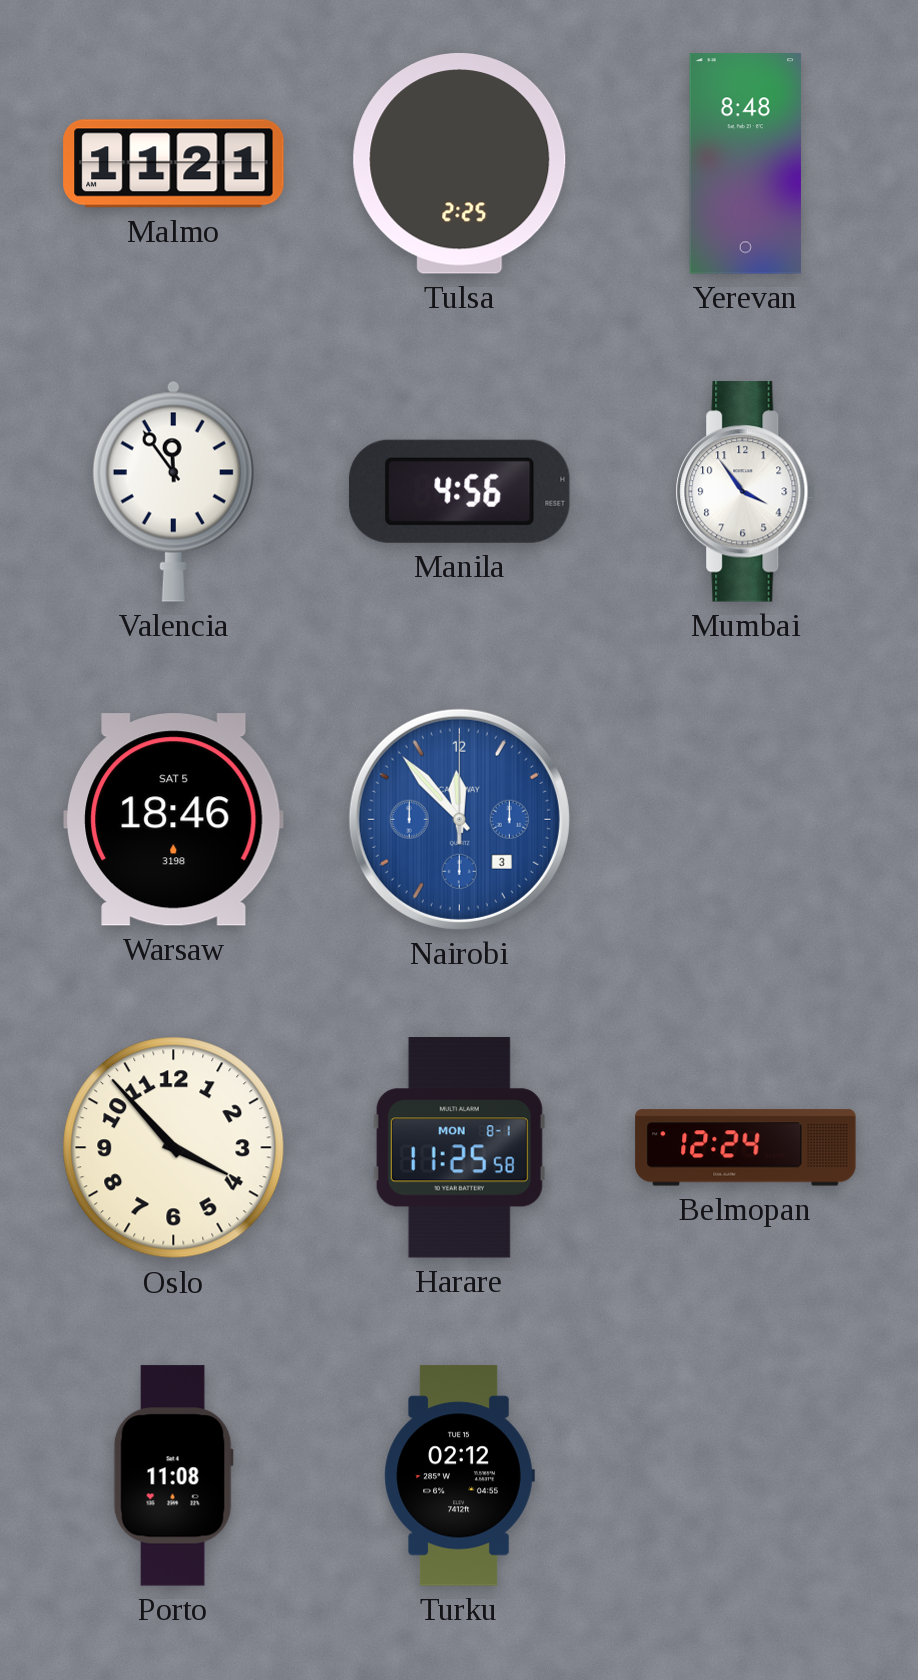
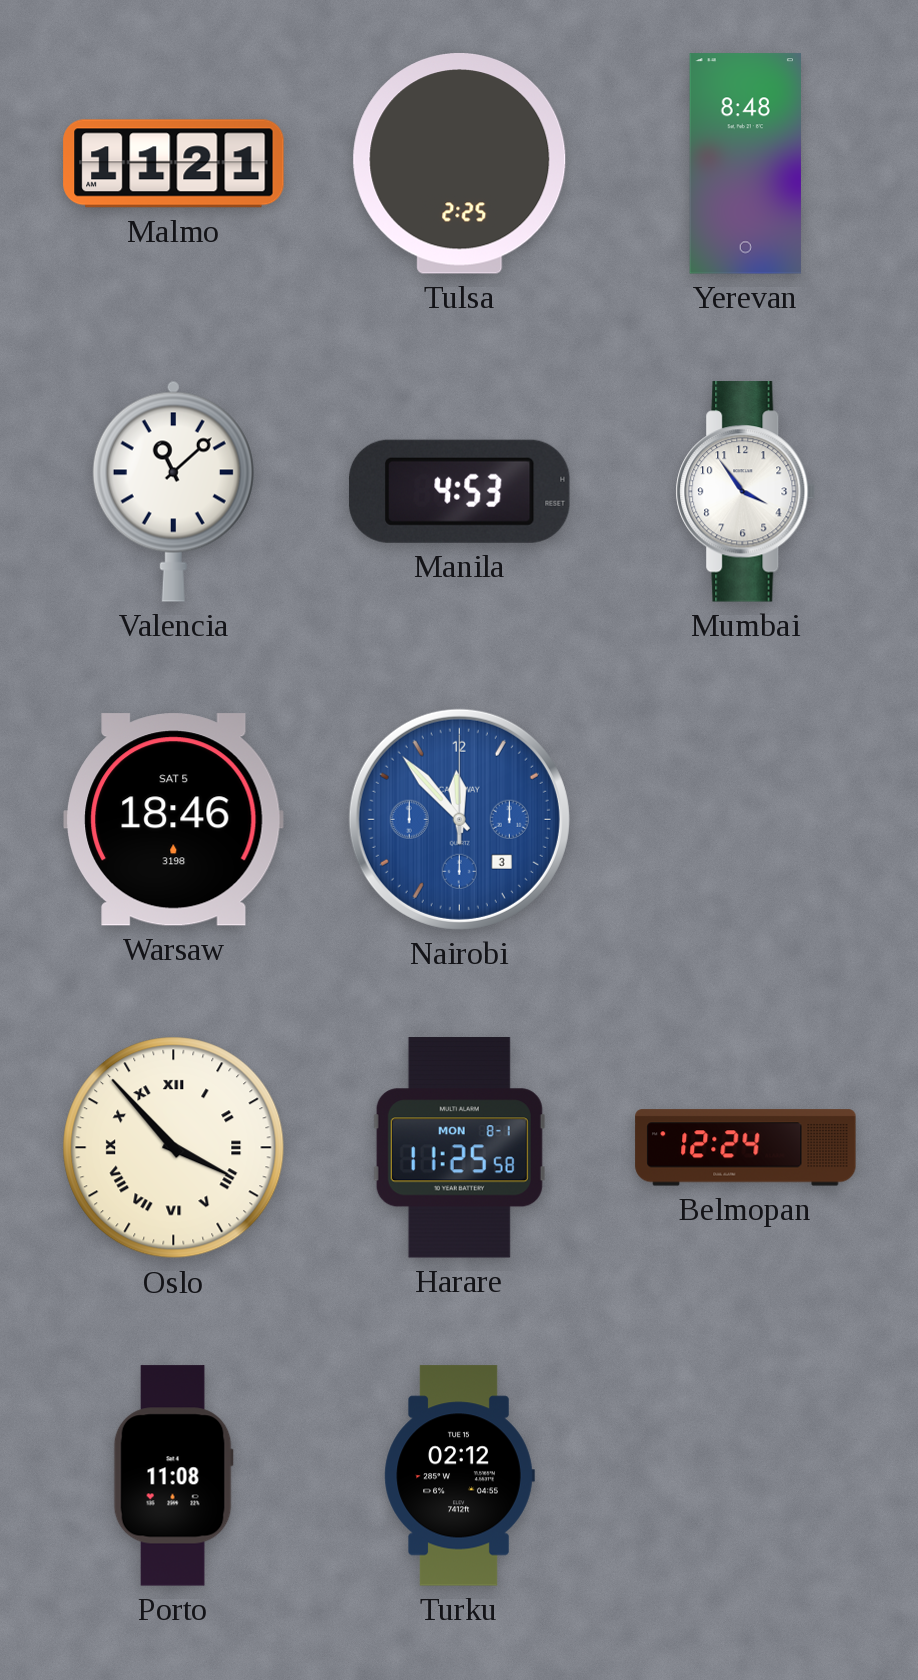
Valencia: 11:54 -> 11:08 (173, 491)
Manila: 4:56 -> 4:53 (459, 491)
Oslo numerals: Arabic -> Roman (174, 1148)
